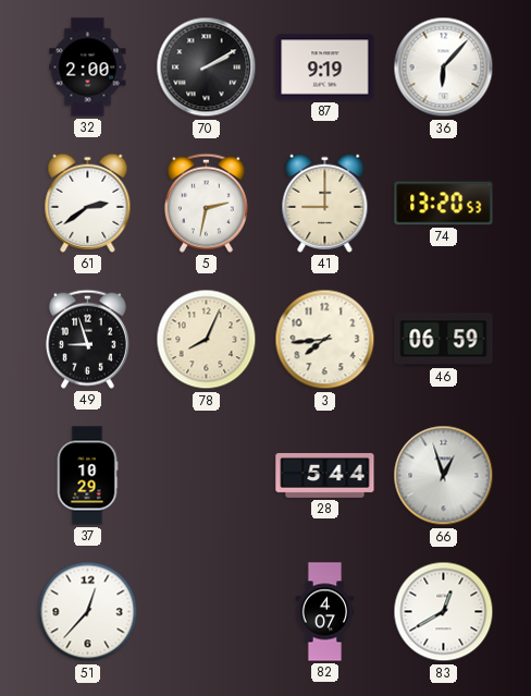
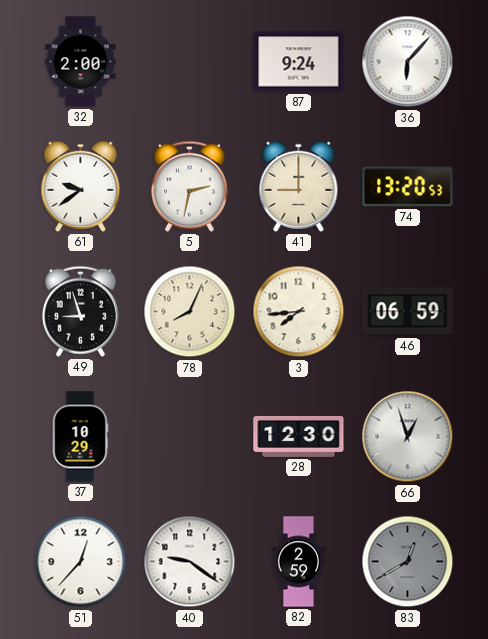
70: 2:10 -> none (207, 68)
87: 9:19 -> 9:24 (299, 62)
61: 2:39 -> 9:39 (81, 186)
28: 5:44 -> 12:30 (299, 436)
40: none -> 9:21 (190, 562)
82: 4:07 -> 2:59 (299, 562)
83 dial: white -> grey (408, 562)
